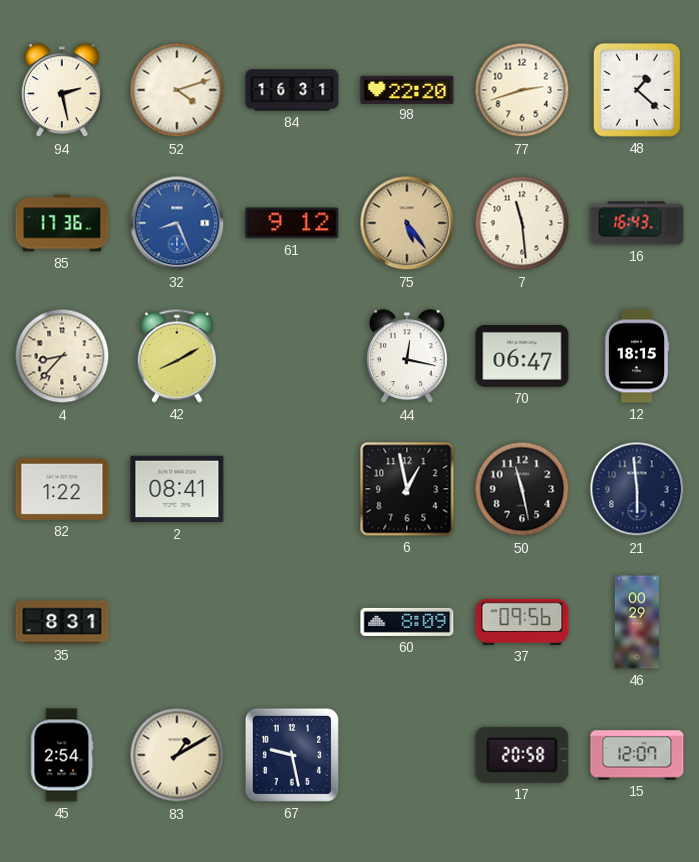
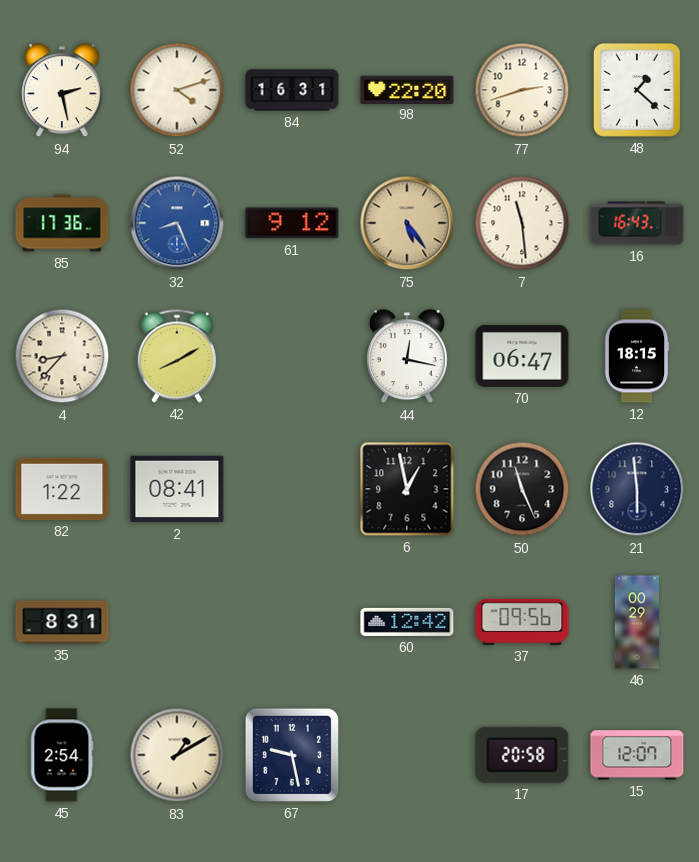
50: 11:28 -> 11:26 (522, 489)
60: 8:09 -> 12:42 (407, 622)
